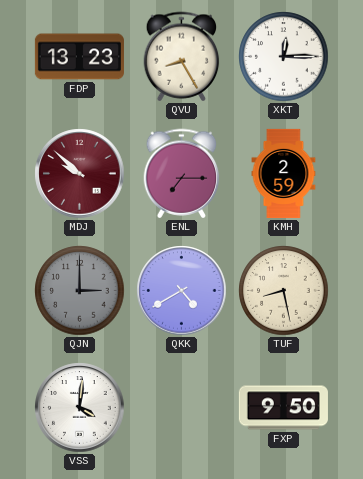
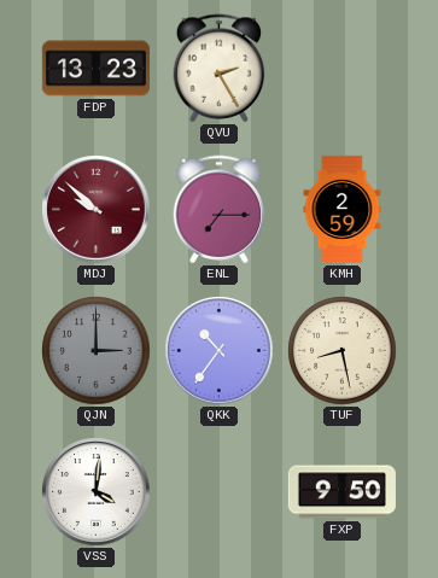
QVU: 8:25 -> 2:25 (220, 69)
XKT: 12:15 -> none (284, 57)
QKK: 4:40 -> 10:36 (220, 351)
